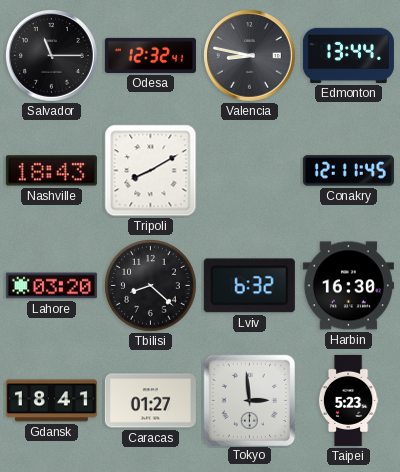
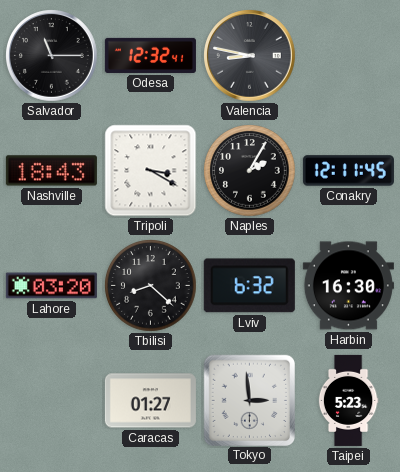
Edmonton: 13:44 -> none (348, 55)
Tripoli: 8:10 -> 3:20 (151, 171)
Naples: none -> 2:05 (250, 171)
Gdansk: 18:41 -> none (51, 401)
